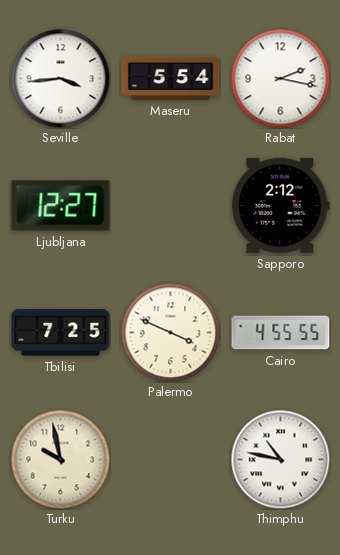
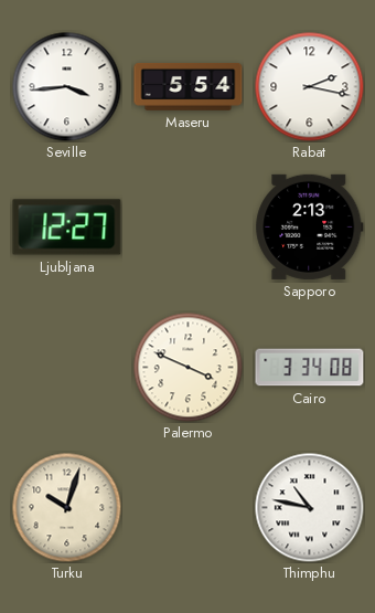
Sapporo: 2:12 -> 2:13 (310, 226)
Tbilisi: 7:25 -> none (61, 333)
Cairo: 4:55 -> 3:34 (310, 368)
Turku: 9:58 -> 10:03 (67, 508)
